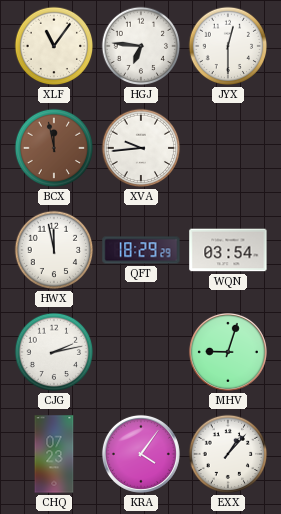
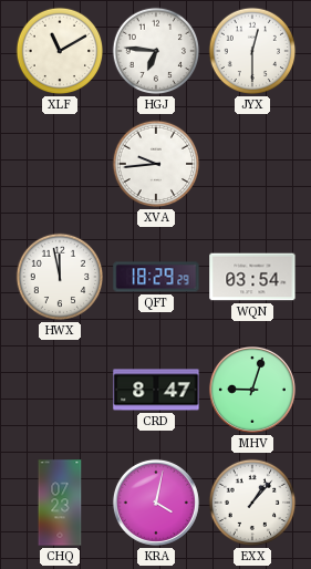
XLF: 11:06 -> 11:10 (60, 51)
BCX: 11:58 -> none (54, 148)
CJG: 2:13 -> none (54, 352)
CRD: none -> 8:47 (156, 390)
KRA: 4:06 -> 4:02 (156, 503)
